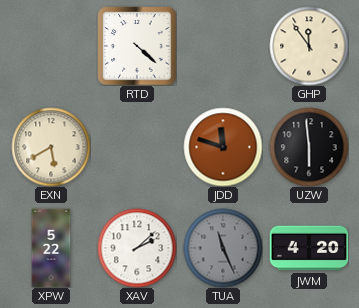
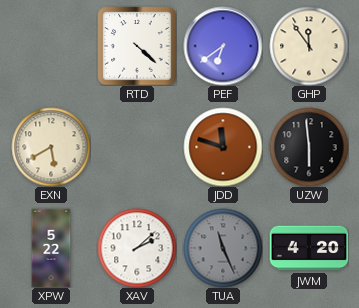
PEF: none -> 6:39 (223, 46)
